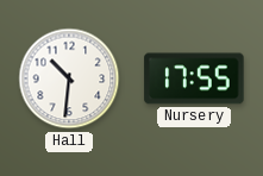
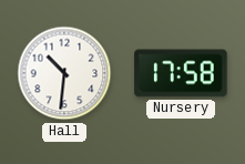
Nursery: 17:55 -> 17:58 (181, 73)
